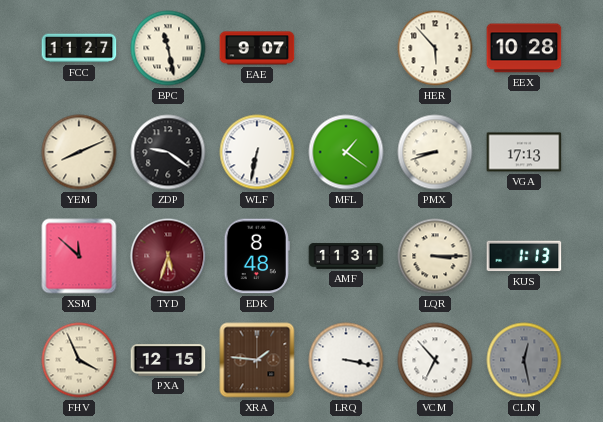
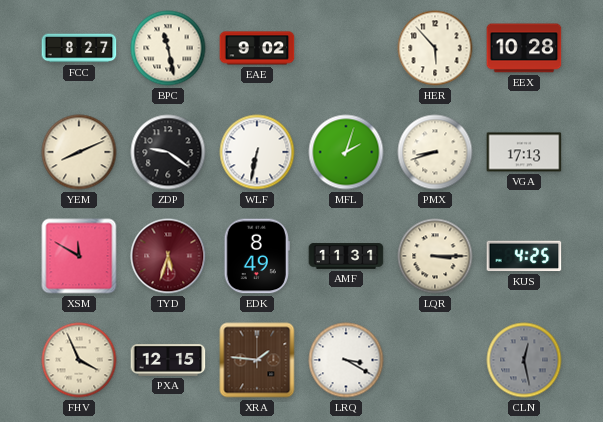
FCC: 11:27 -> 8:27 (79, 48)
EAE: 9:07 -> 9:02 (257, 48)
MFL: 1:21 -> 2:03 (346, 152)
XSM: 11:52 -> 11:50 (79, 256)
EDK: 8:48 -> 8:49 (257, 256)
KUS: 1:13 -> 4:25 (524, 256)
LRQ: 3:17 -> 3:20 (346, 360)
VCM: 6:53 -> none (435, 360)
